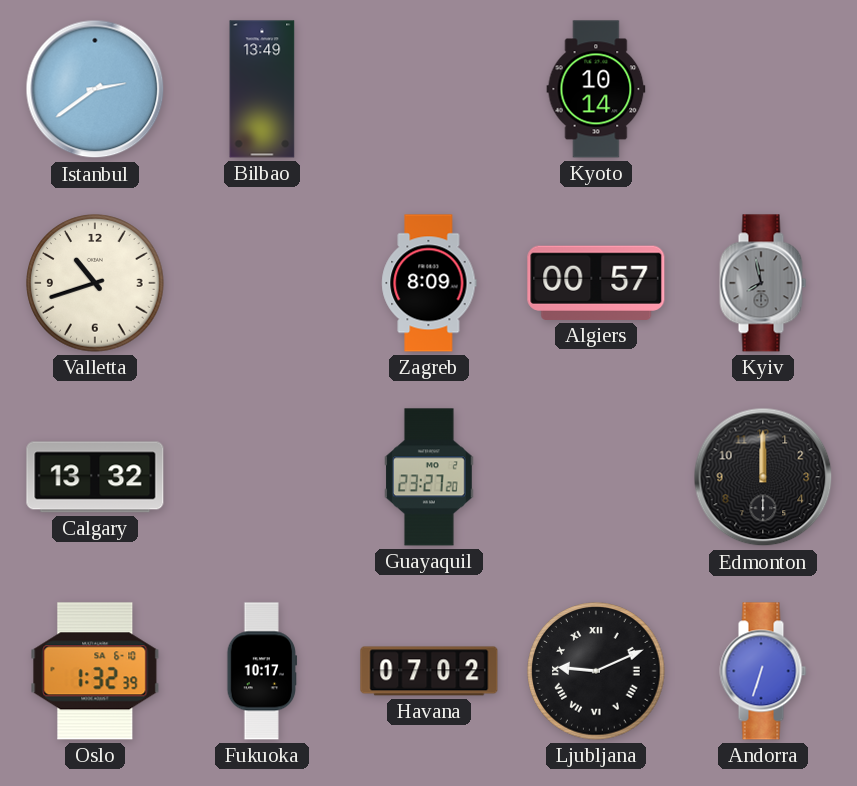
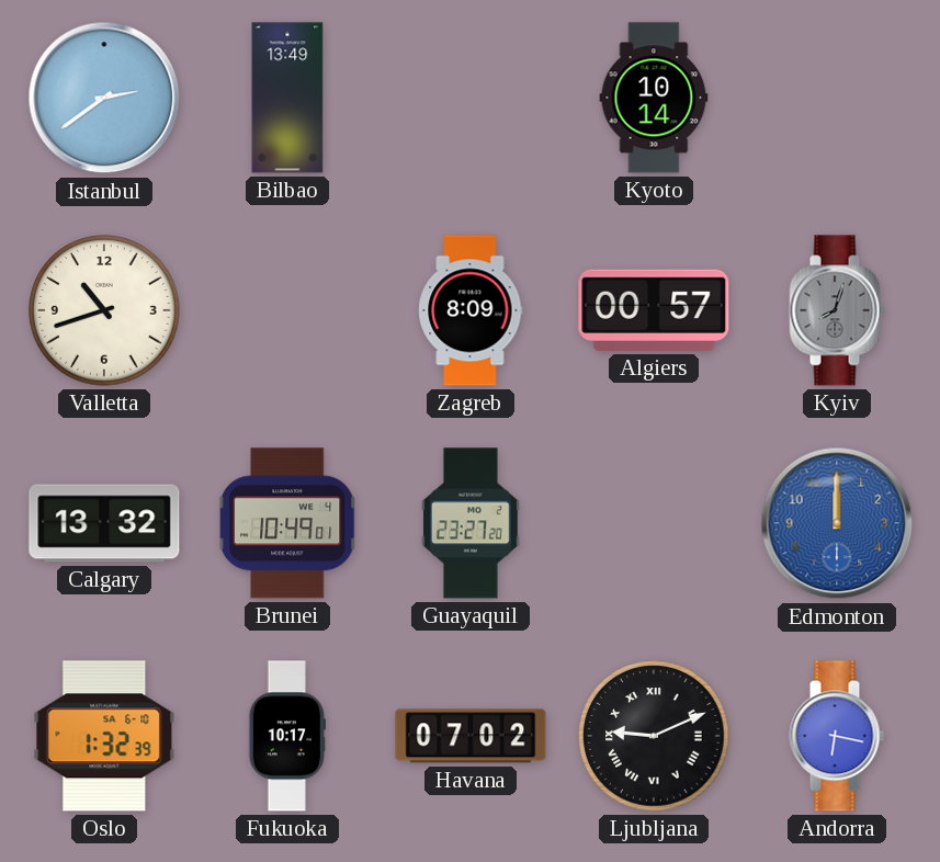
Kyiv: 7:58 -> 8:03 (837, 310)
Brunei: none -> 10:49 (288, 523)
Edmonton dial: black -> blue (837, 523)
Andorra: 6:33 -> 6:17 (837, 736)
